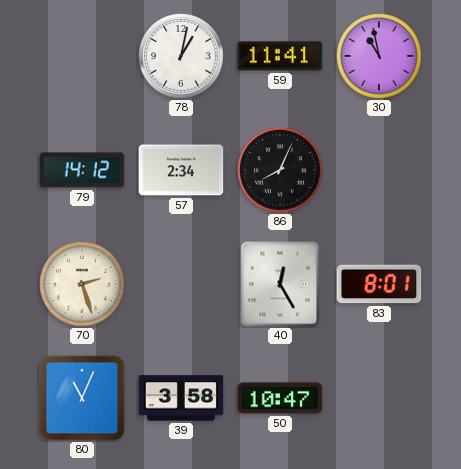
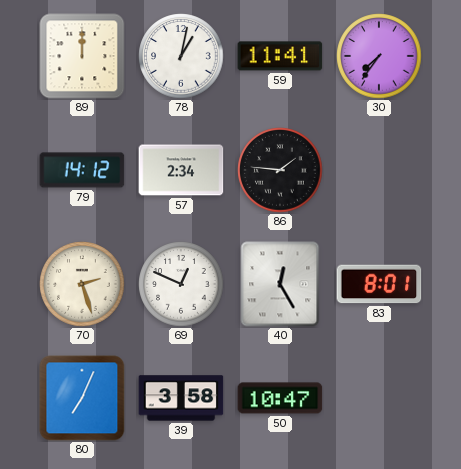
89: none -> 12:00 (82, 56)
30: 10:58 -> 7:36 (379, 56)
86: 8:04 -> 1:46 (280, 170)
69: none -> 12:49 (181, 284)
80: 11:04 -> 7:04 (82, 398)
